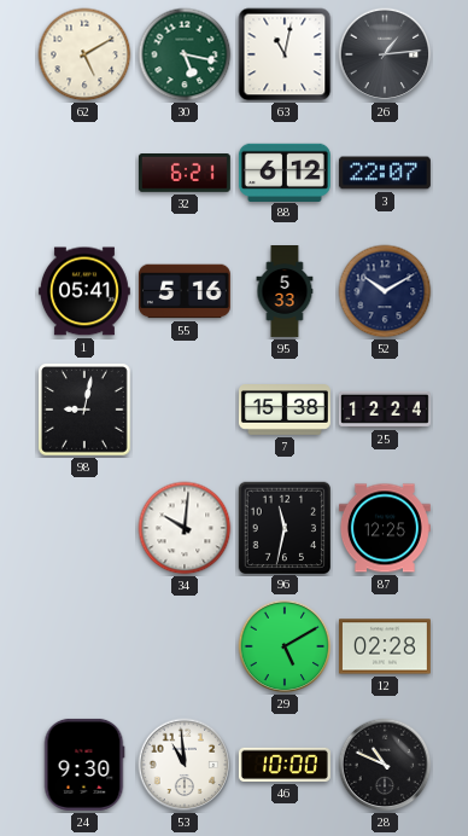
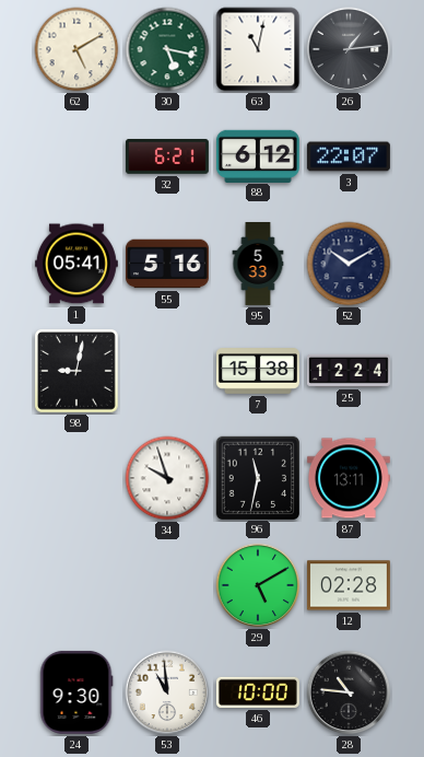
34: 10:01 -> 9:57 (167, 478)
87: 12:25 -> 13:11 (349, 478)
28: 10:49 -> 10:46 (349, 692)
